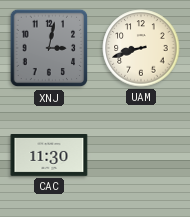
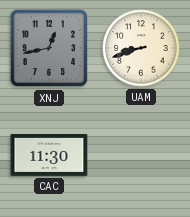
XNJ: 3:02 -> 12:43 (49, 48)
